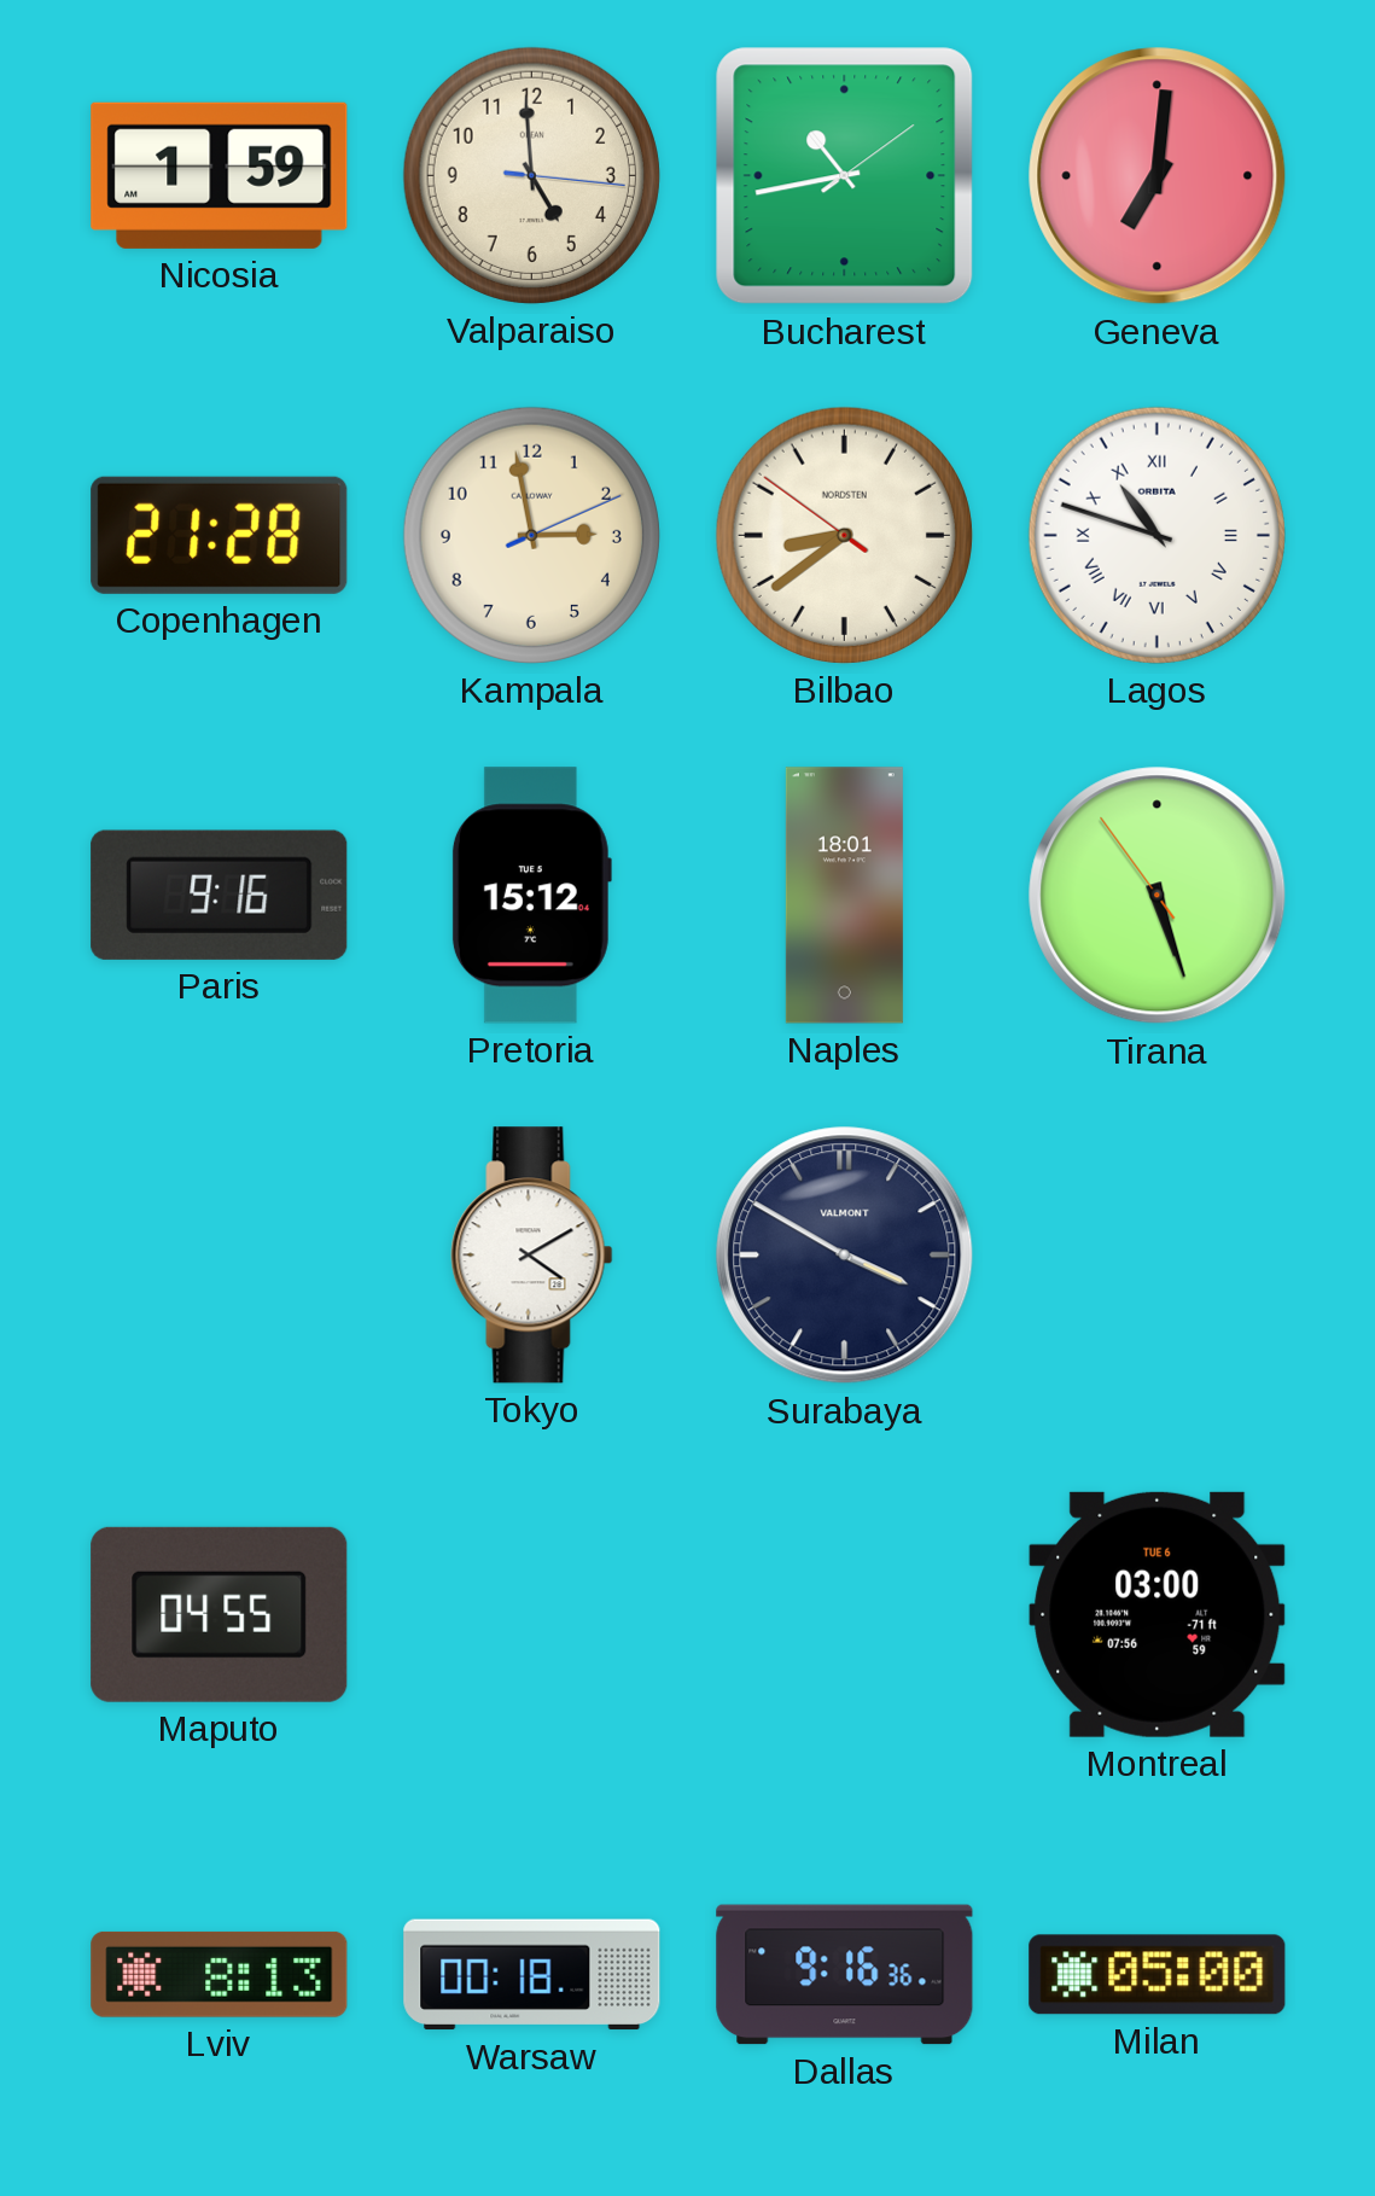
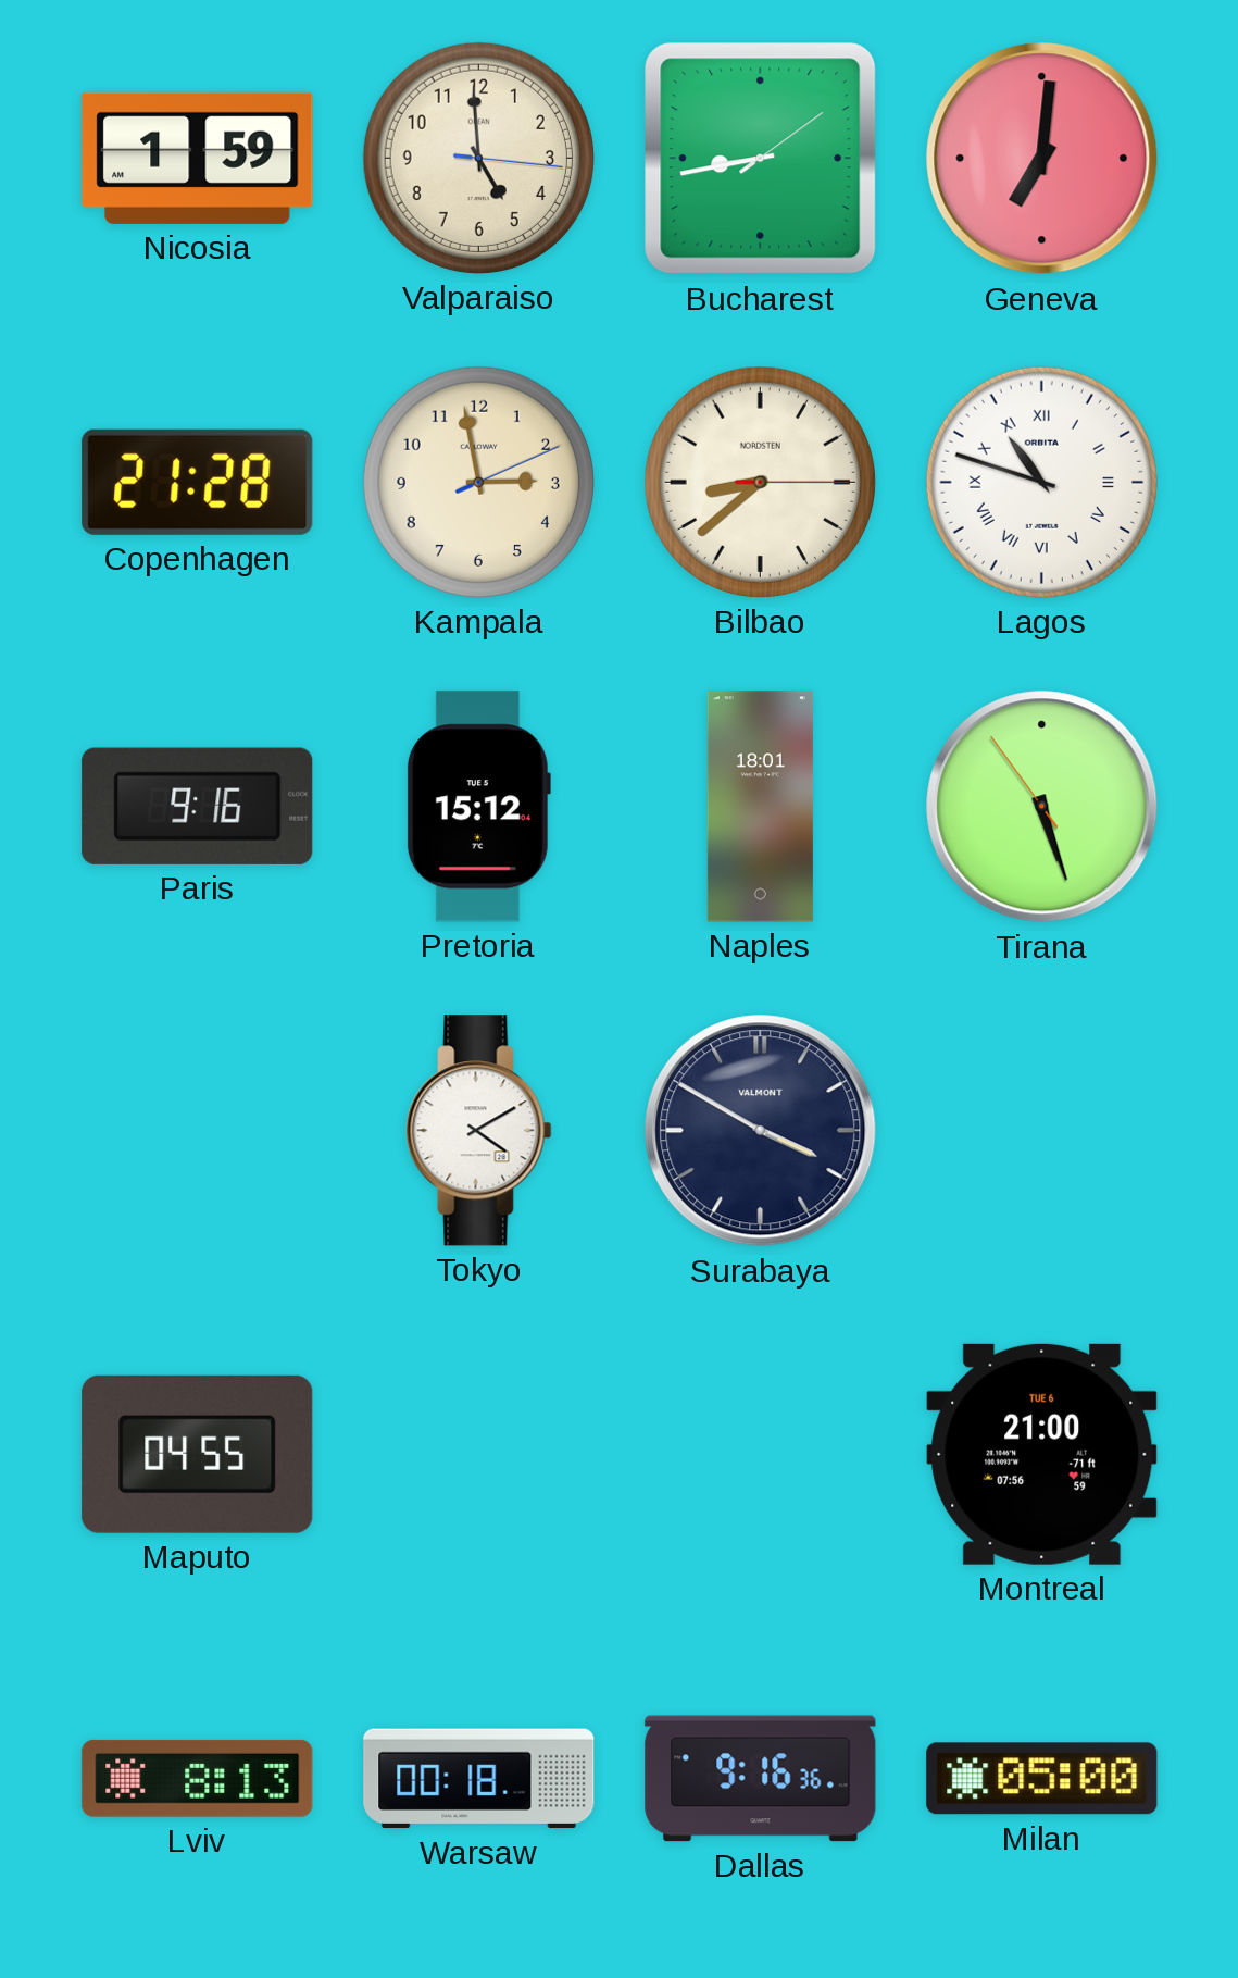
Bucharest: 10:43 -> 8:43 (761, 159)
Bilbao: 8:38:51 -> 8:38:15 (760, 482)
Montreal: 03:00 -> 21:00 (1042, 1454)
